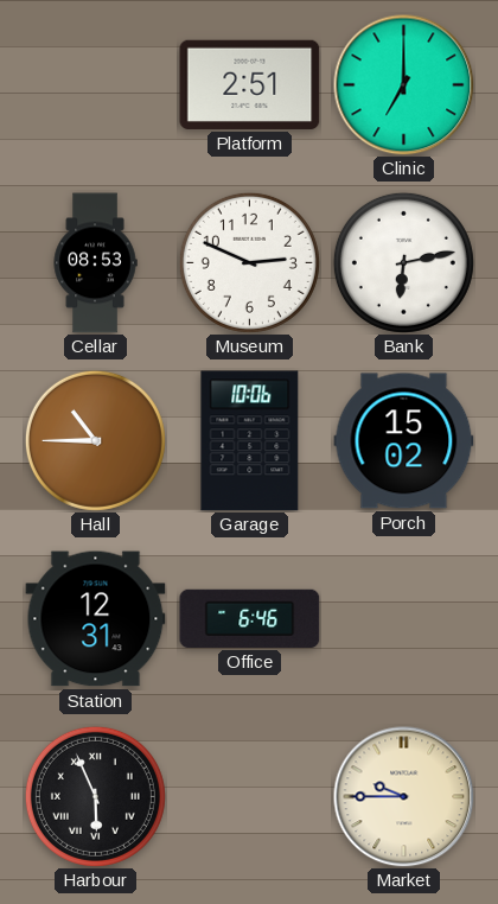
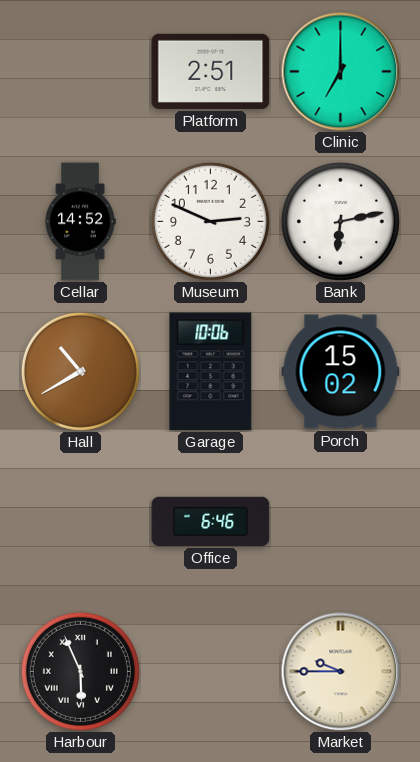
Cellar: 08:53 -> 14:52 (80, 222)
Hall: 10:45 -> 10:40 (80, 371)
Station: 12:31 -> none (96, 619)
